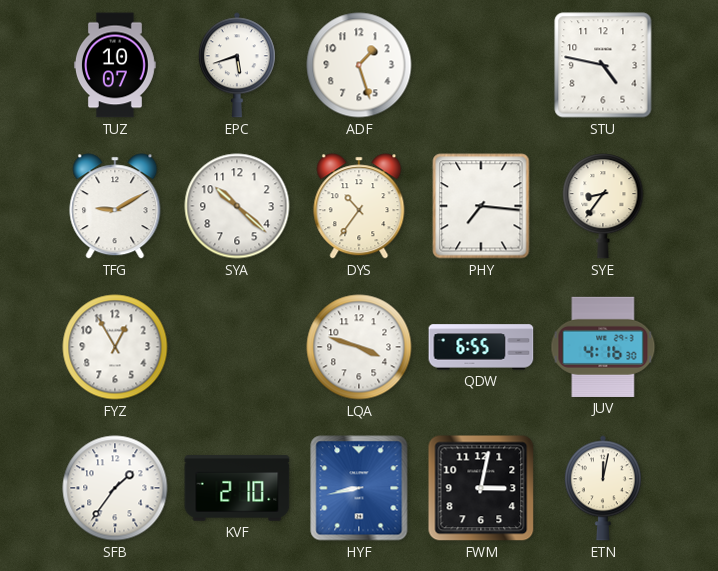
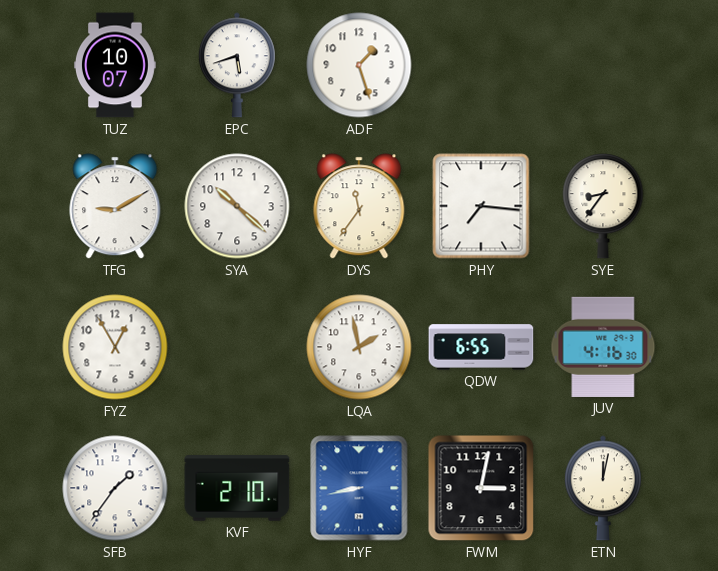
STU: 4:47 -> none (603, 65)
DYS: 10:36 -> 11:36 (359, 206)
LQA: 3:48 -> 1:58 (359, 347)
